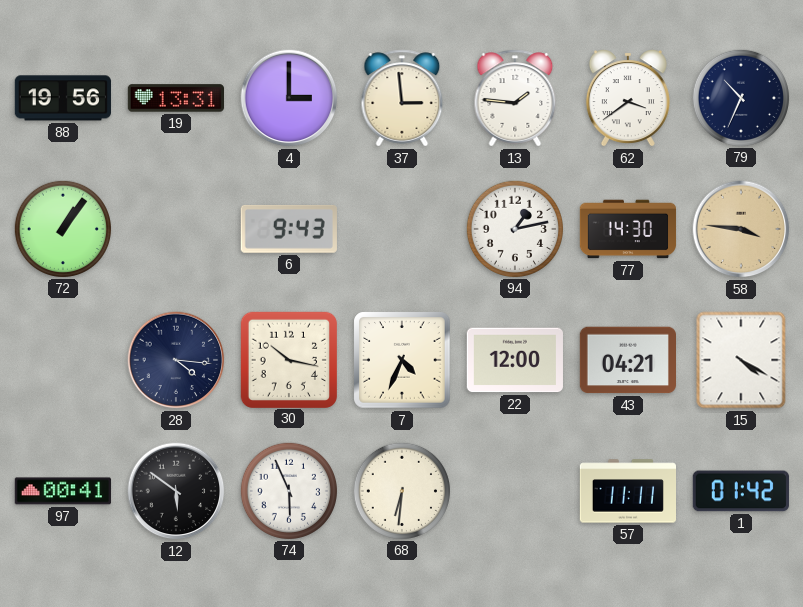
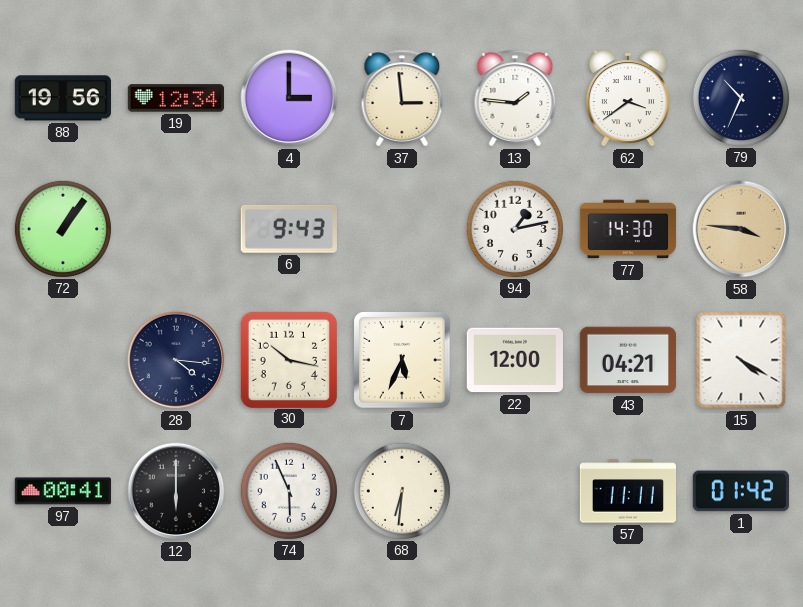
19: 13:31 -> 12:34 (175, 98)
7: 4:34 -> 5:34 (402, 360)
12: 5:51 -> 6:00 (176, 491)
